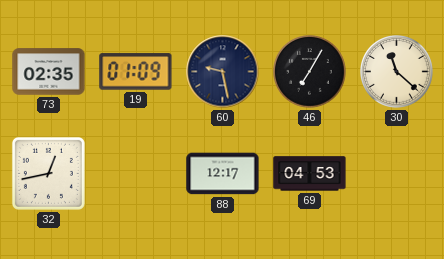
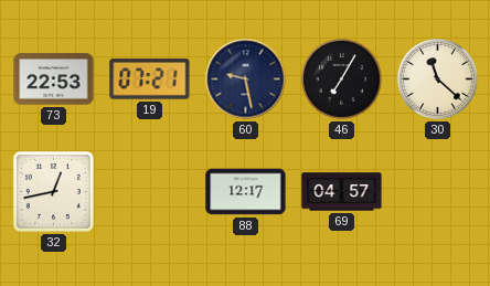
73: 02:35 -> 22:53 (54, 80)
19: 01:09 -> 07:21 (150, 80)
69: 04:53 -> 04:57 (342, 192)
